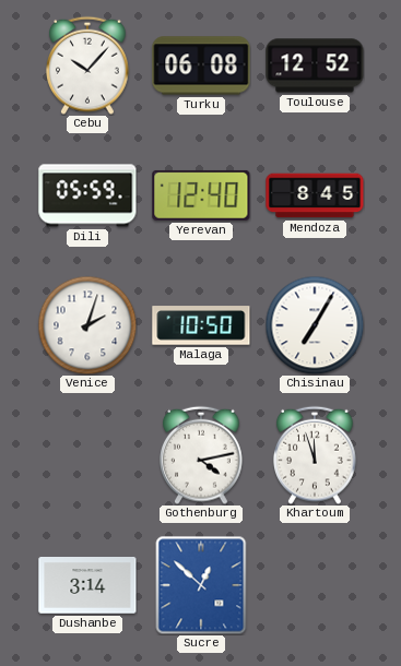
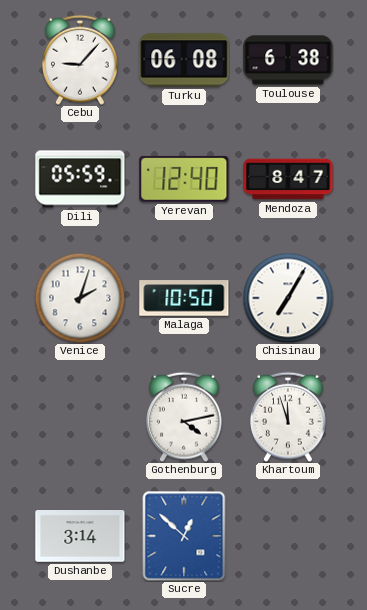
Cebu: 10:07 -> 9:07 (80, 60)
Toulouse: 12:52 -> 6:38 (288, 60)
Mendoza: 8:45 -> 8:47 (288, 179)
